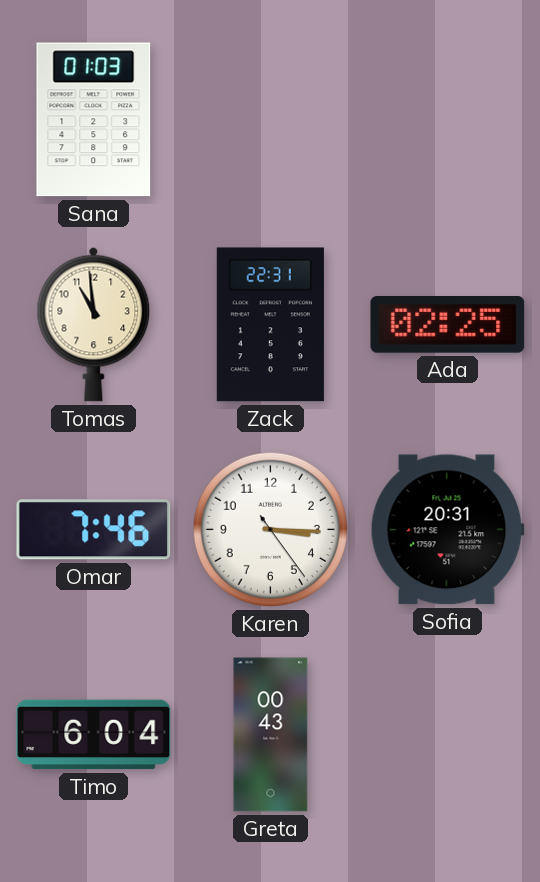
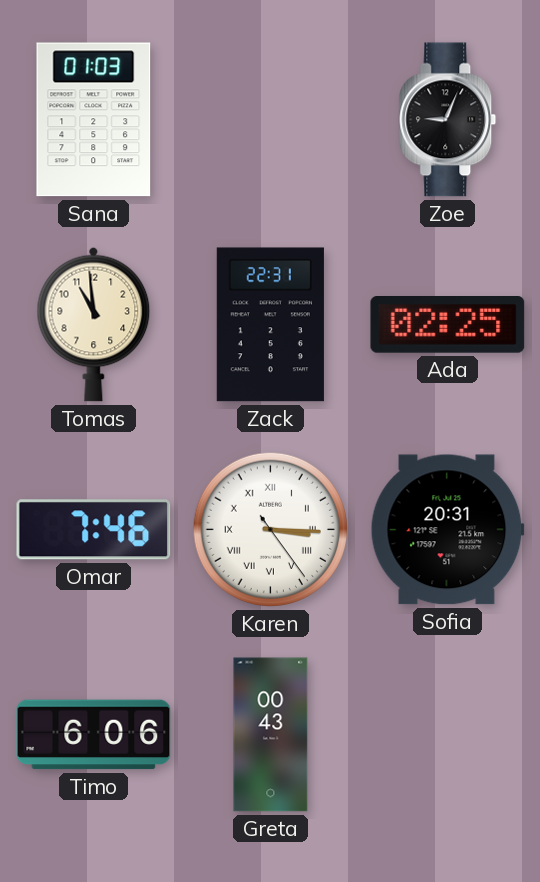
Zoe: none -> 9:04 (448, 120)
Karen numerals: Arabic -> Roman (270, 529)
Timo: 6:04 -> 6:06 (94, 735)
